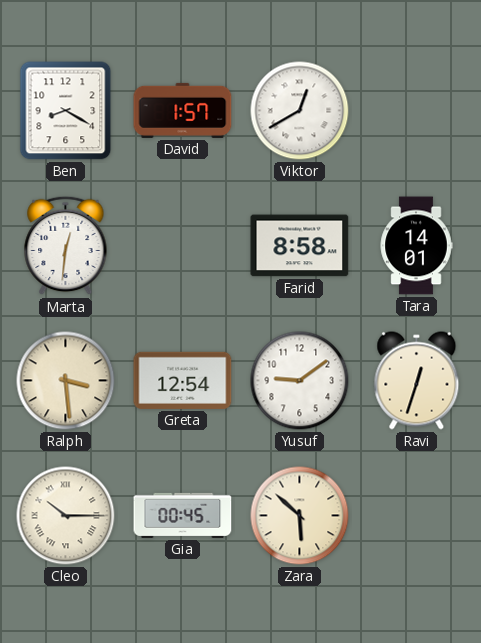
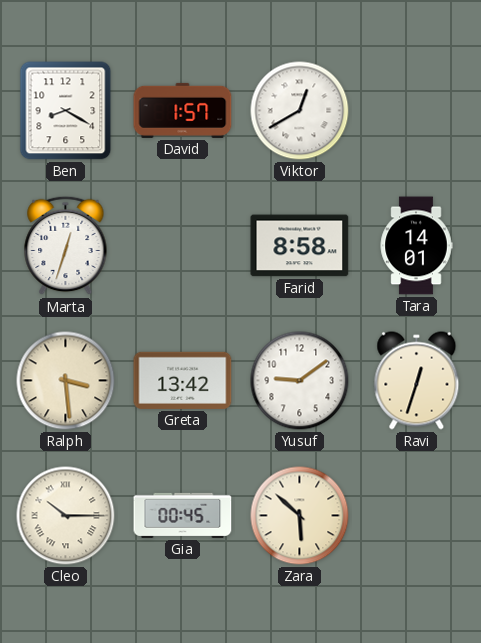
Marta: 12:31 -> 12:33 (66, 246)
Greta: 12:54 -> 13:42 (183, 380)
